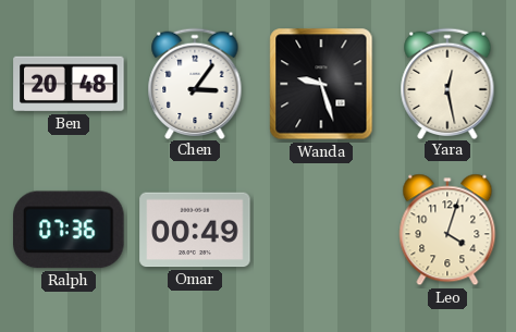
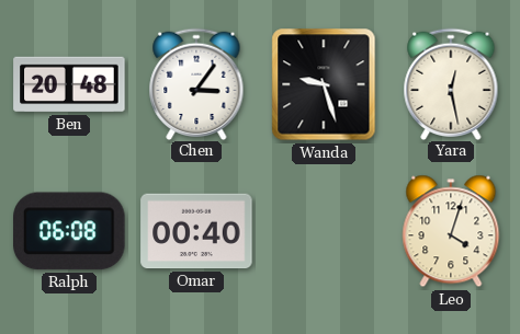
Ralph: 07:36 -> 06:08 (70, 231)
Omar: 00:49 -> 00:40 (196, 231)
